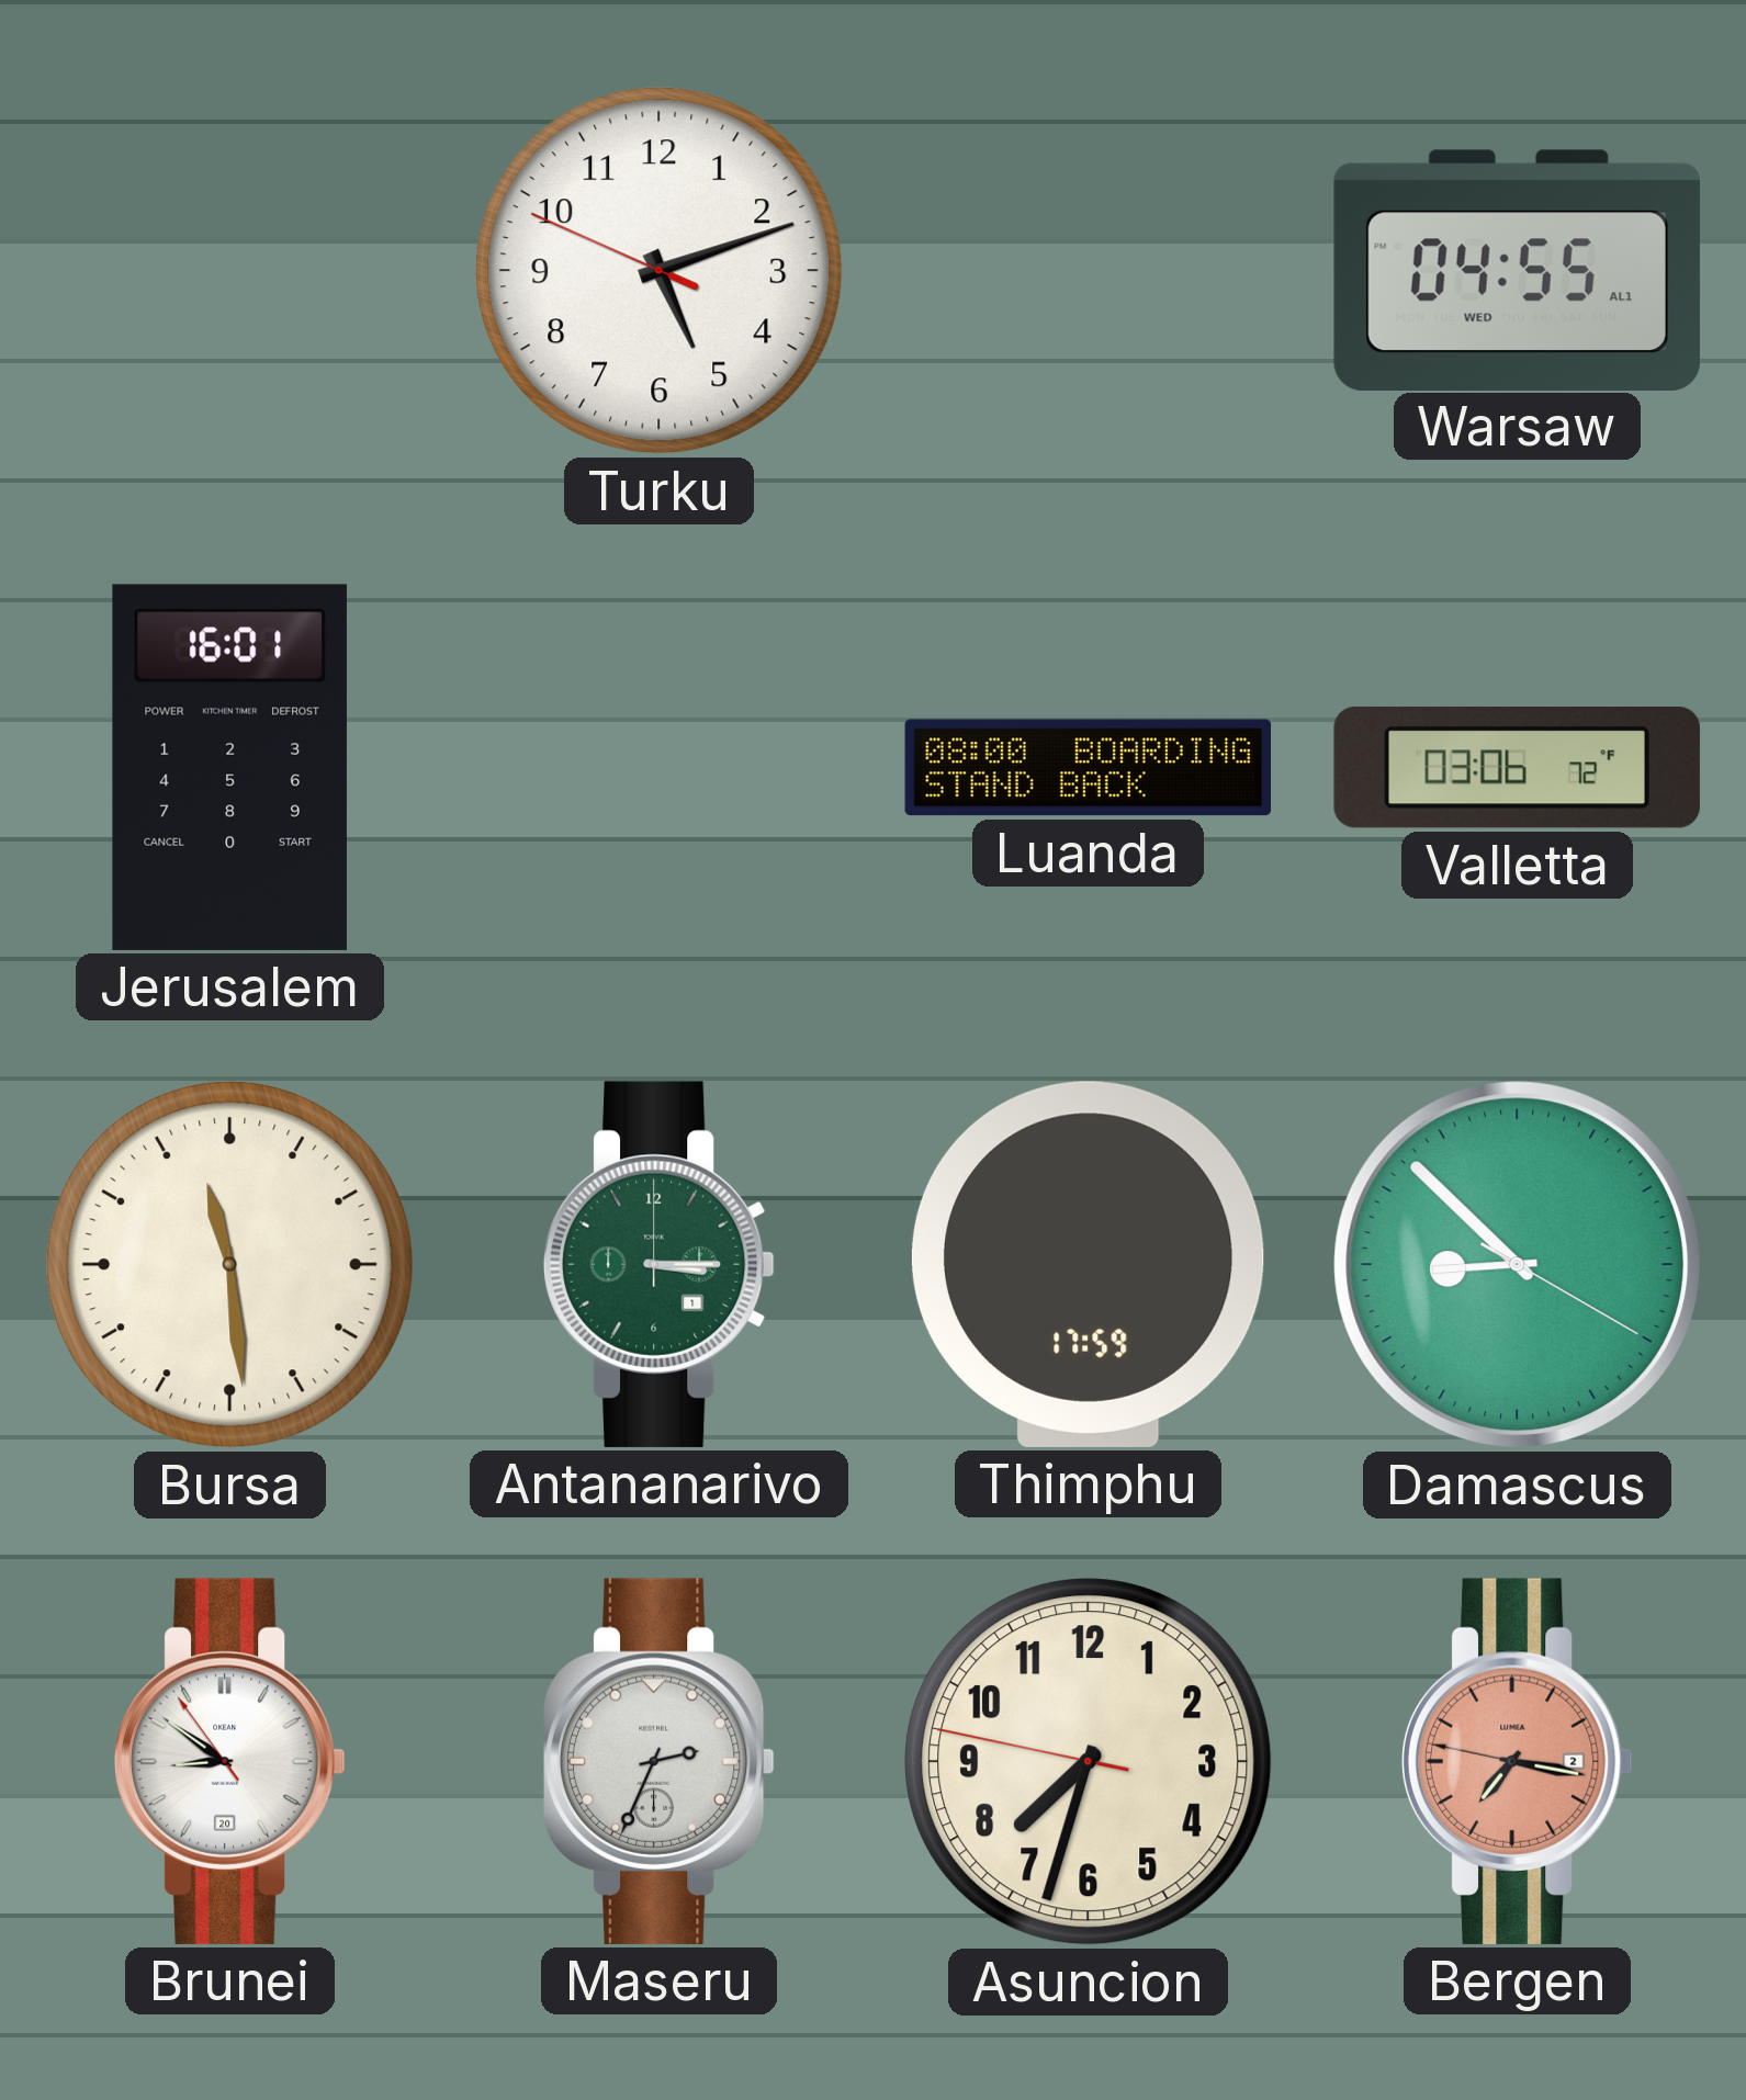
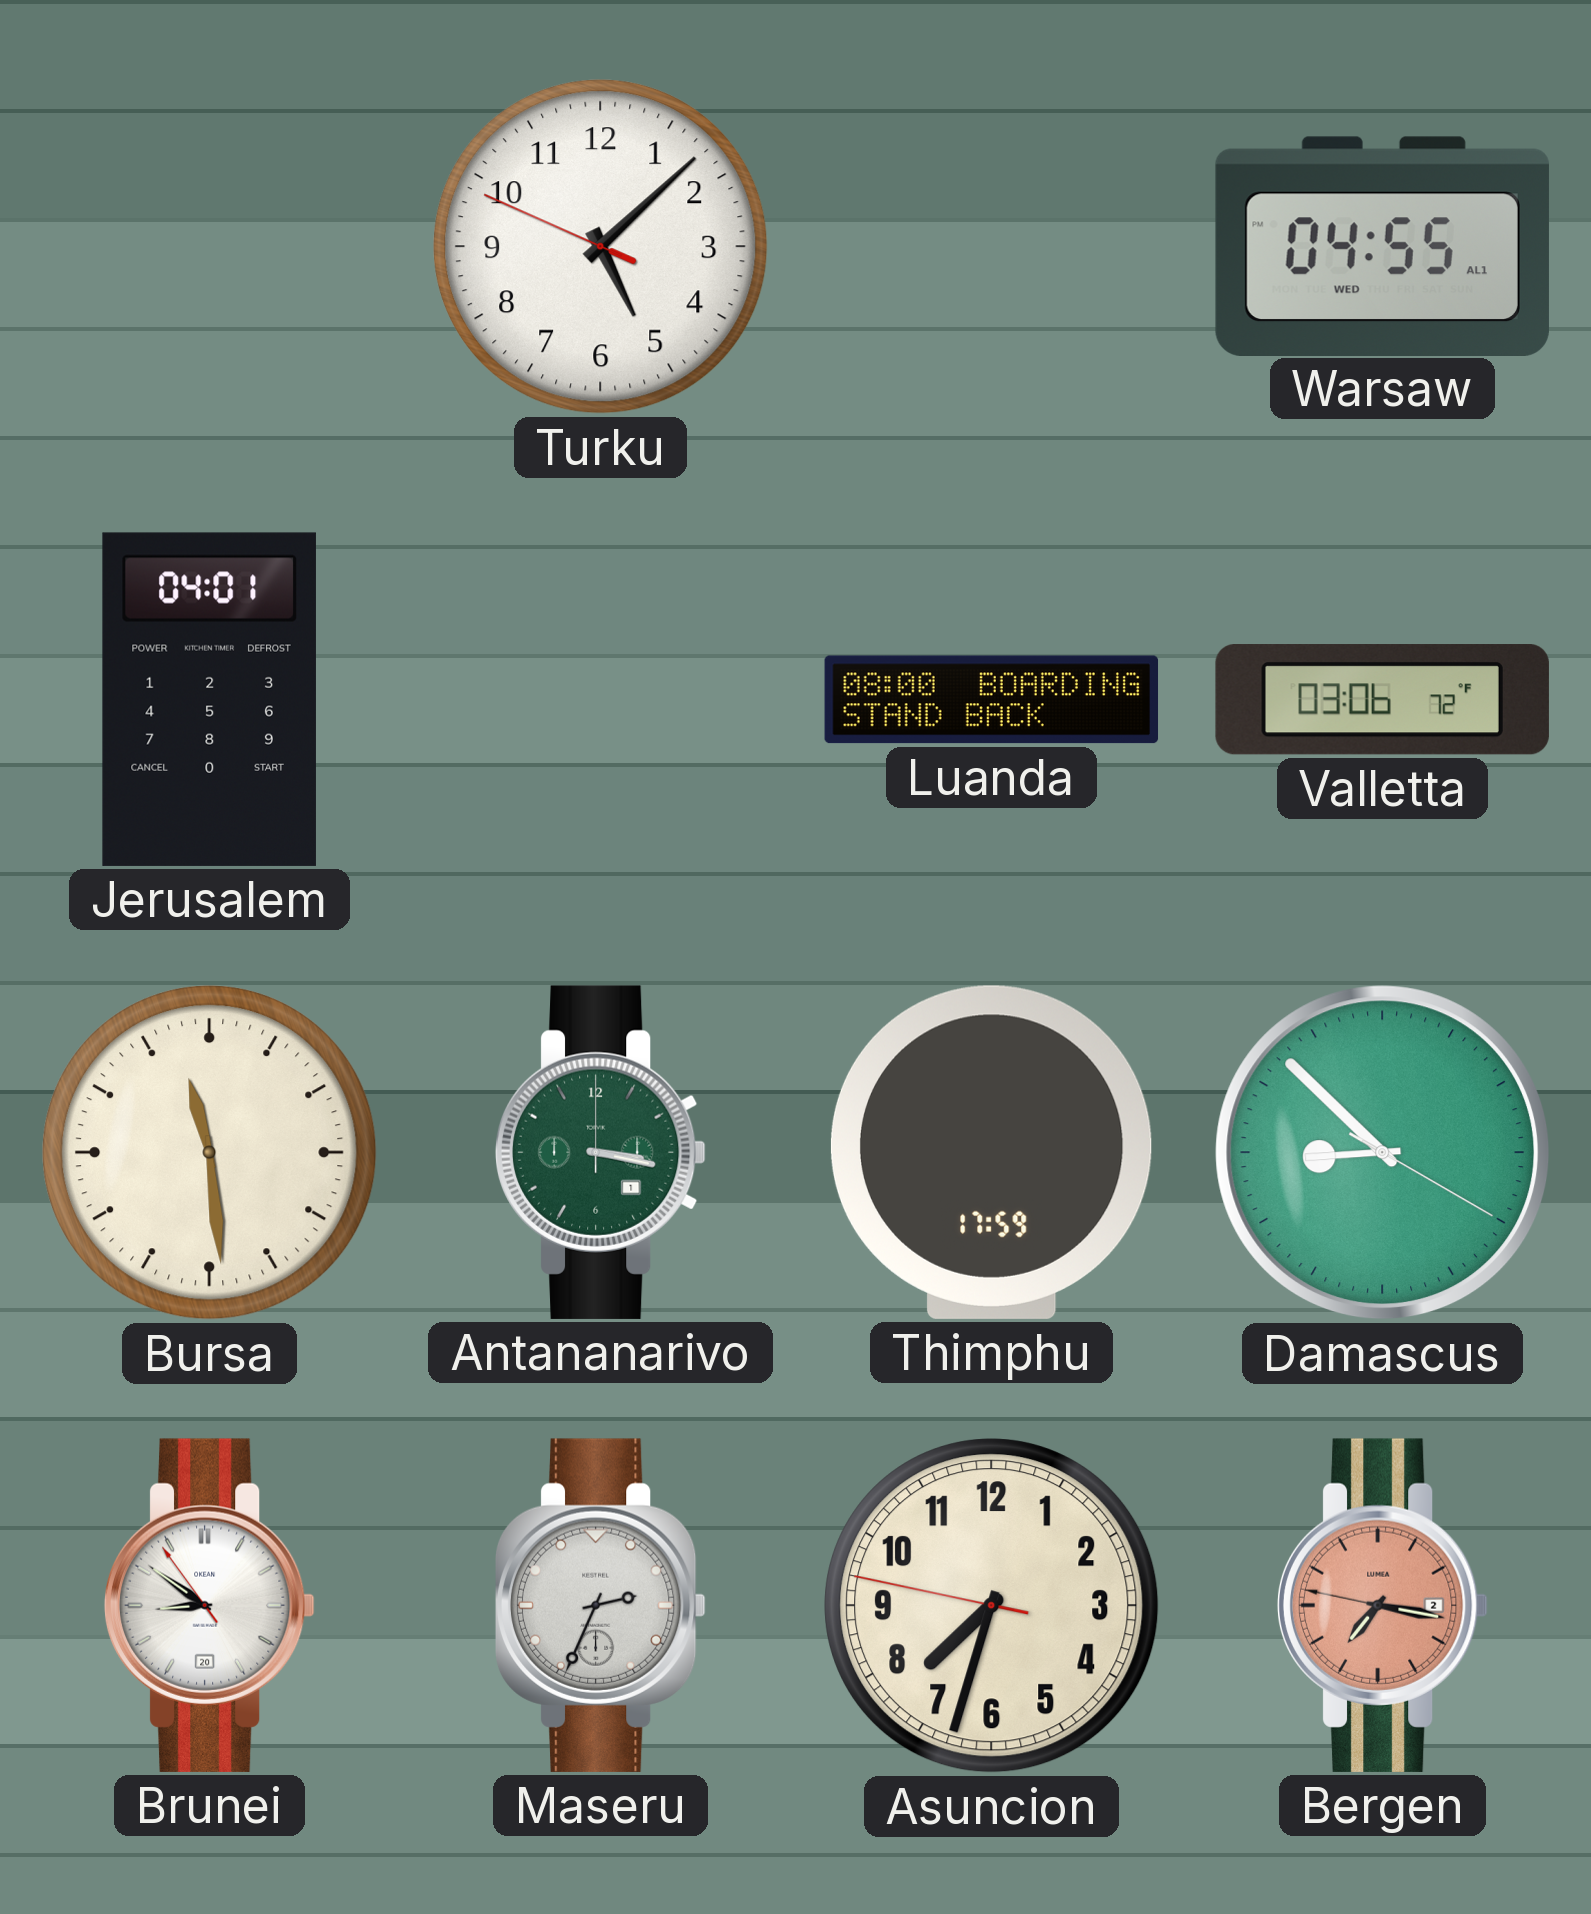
Turku: 5:11 -> 5:07 (601, 247)
Jerusalem: 16:01 -> 04:01 (209, 699)
Antananarivo: 3:15 -> 3:17 (600, 1152)
